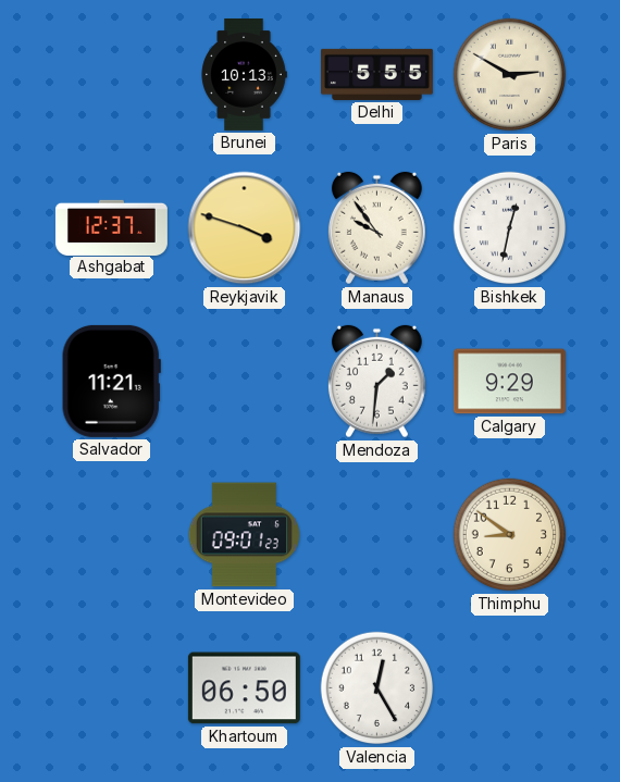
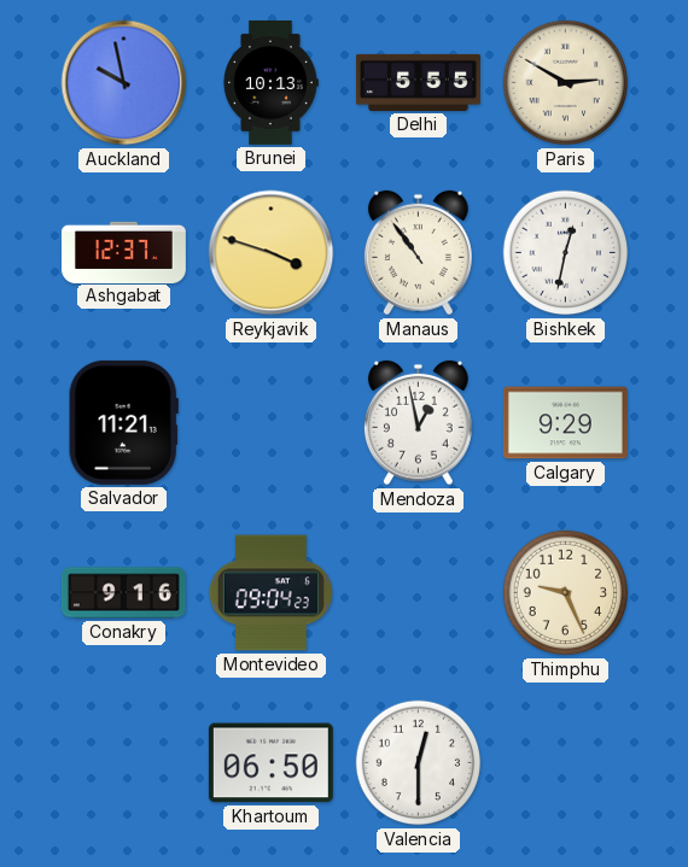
Auckland: none -> 9:58 (124, 83)
Manaus: 9:54 -> 10:54 (418, 253)
Mendoza: 1:31 -> 12:58 (418, 423)
Conakry: none -> 9:16 (123, 593)
Montevideo: 09:01 -> 09:04 (270, 593)
Thimphu: 8:51 -> 9:26 (566, 593)
Valencia: 12:25 -> 12:30 (419, 763)
